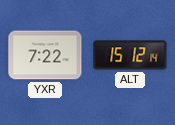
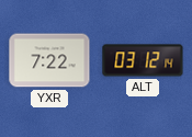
ALT: 15:12 -> 03:12 (143, 60)
